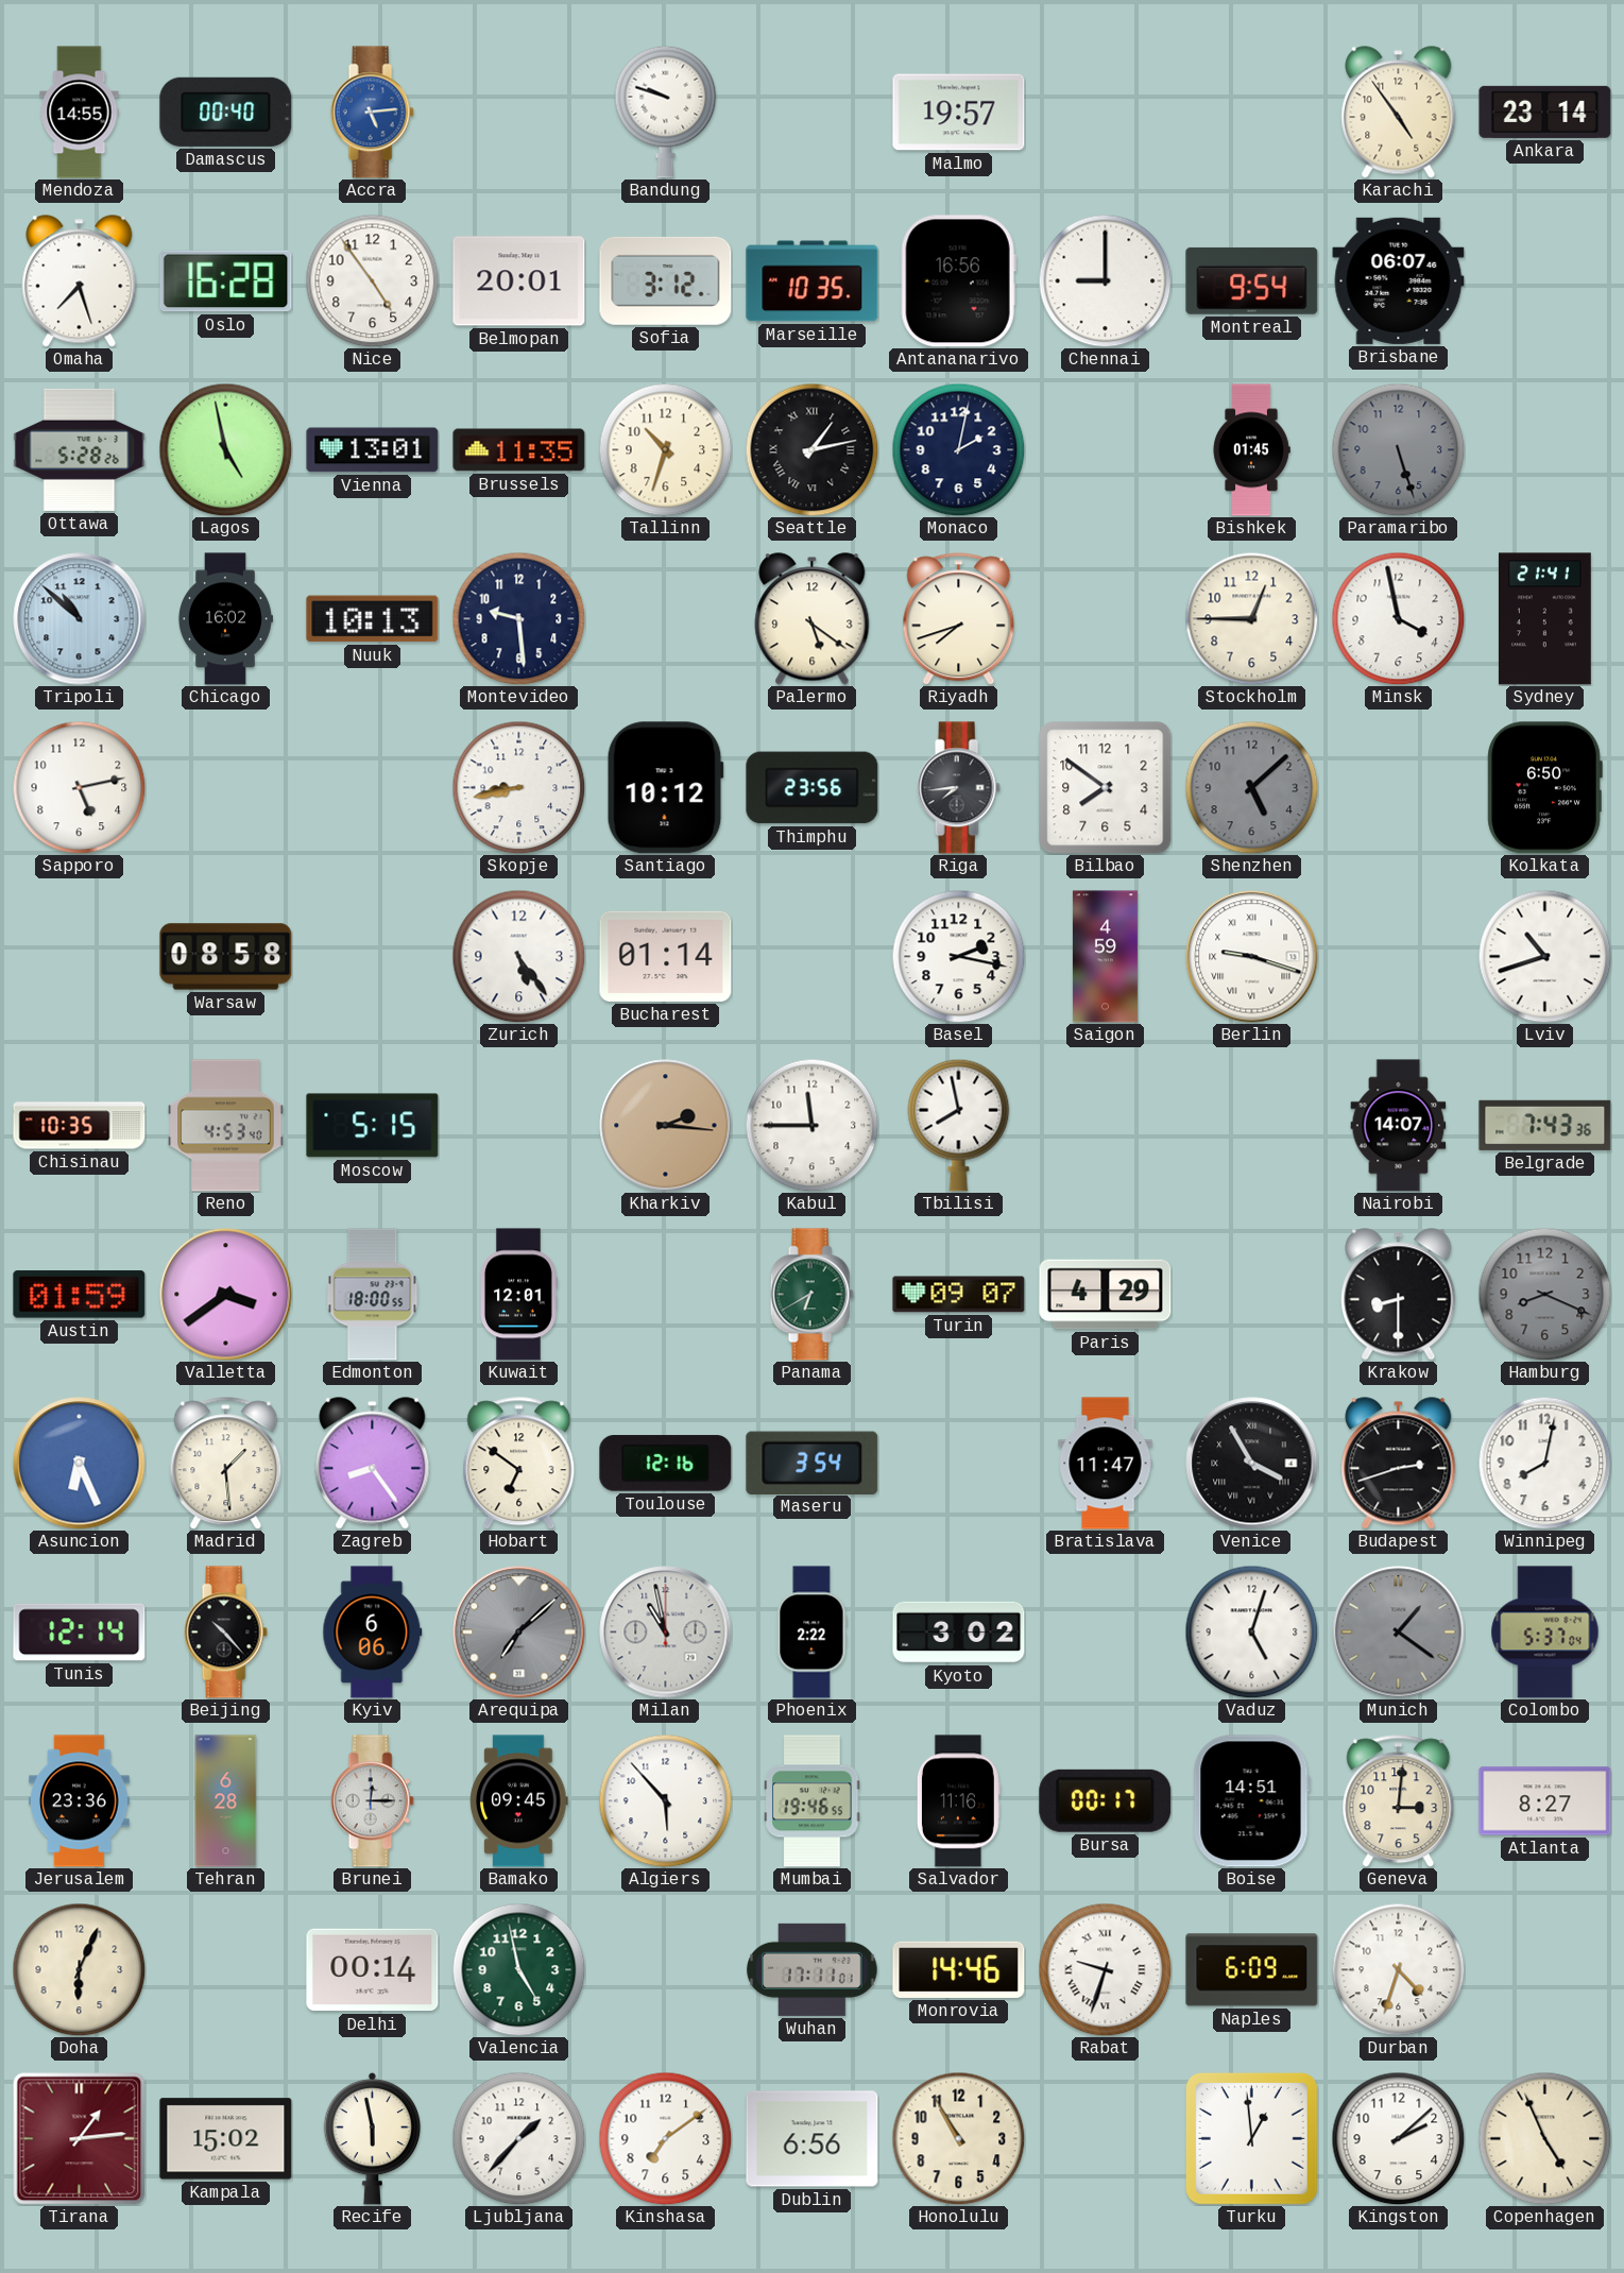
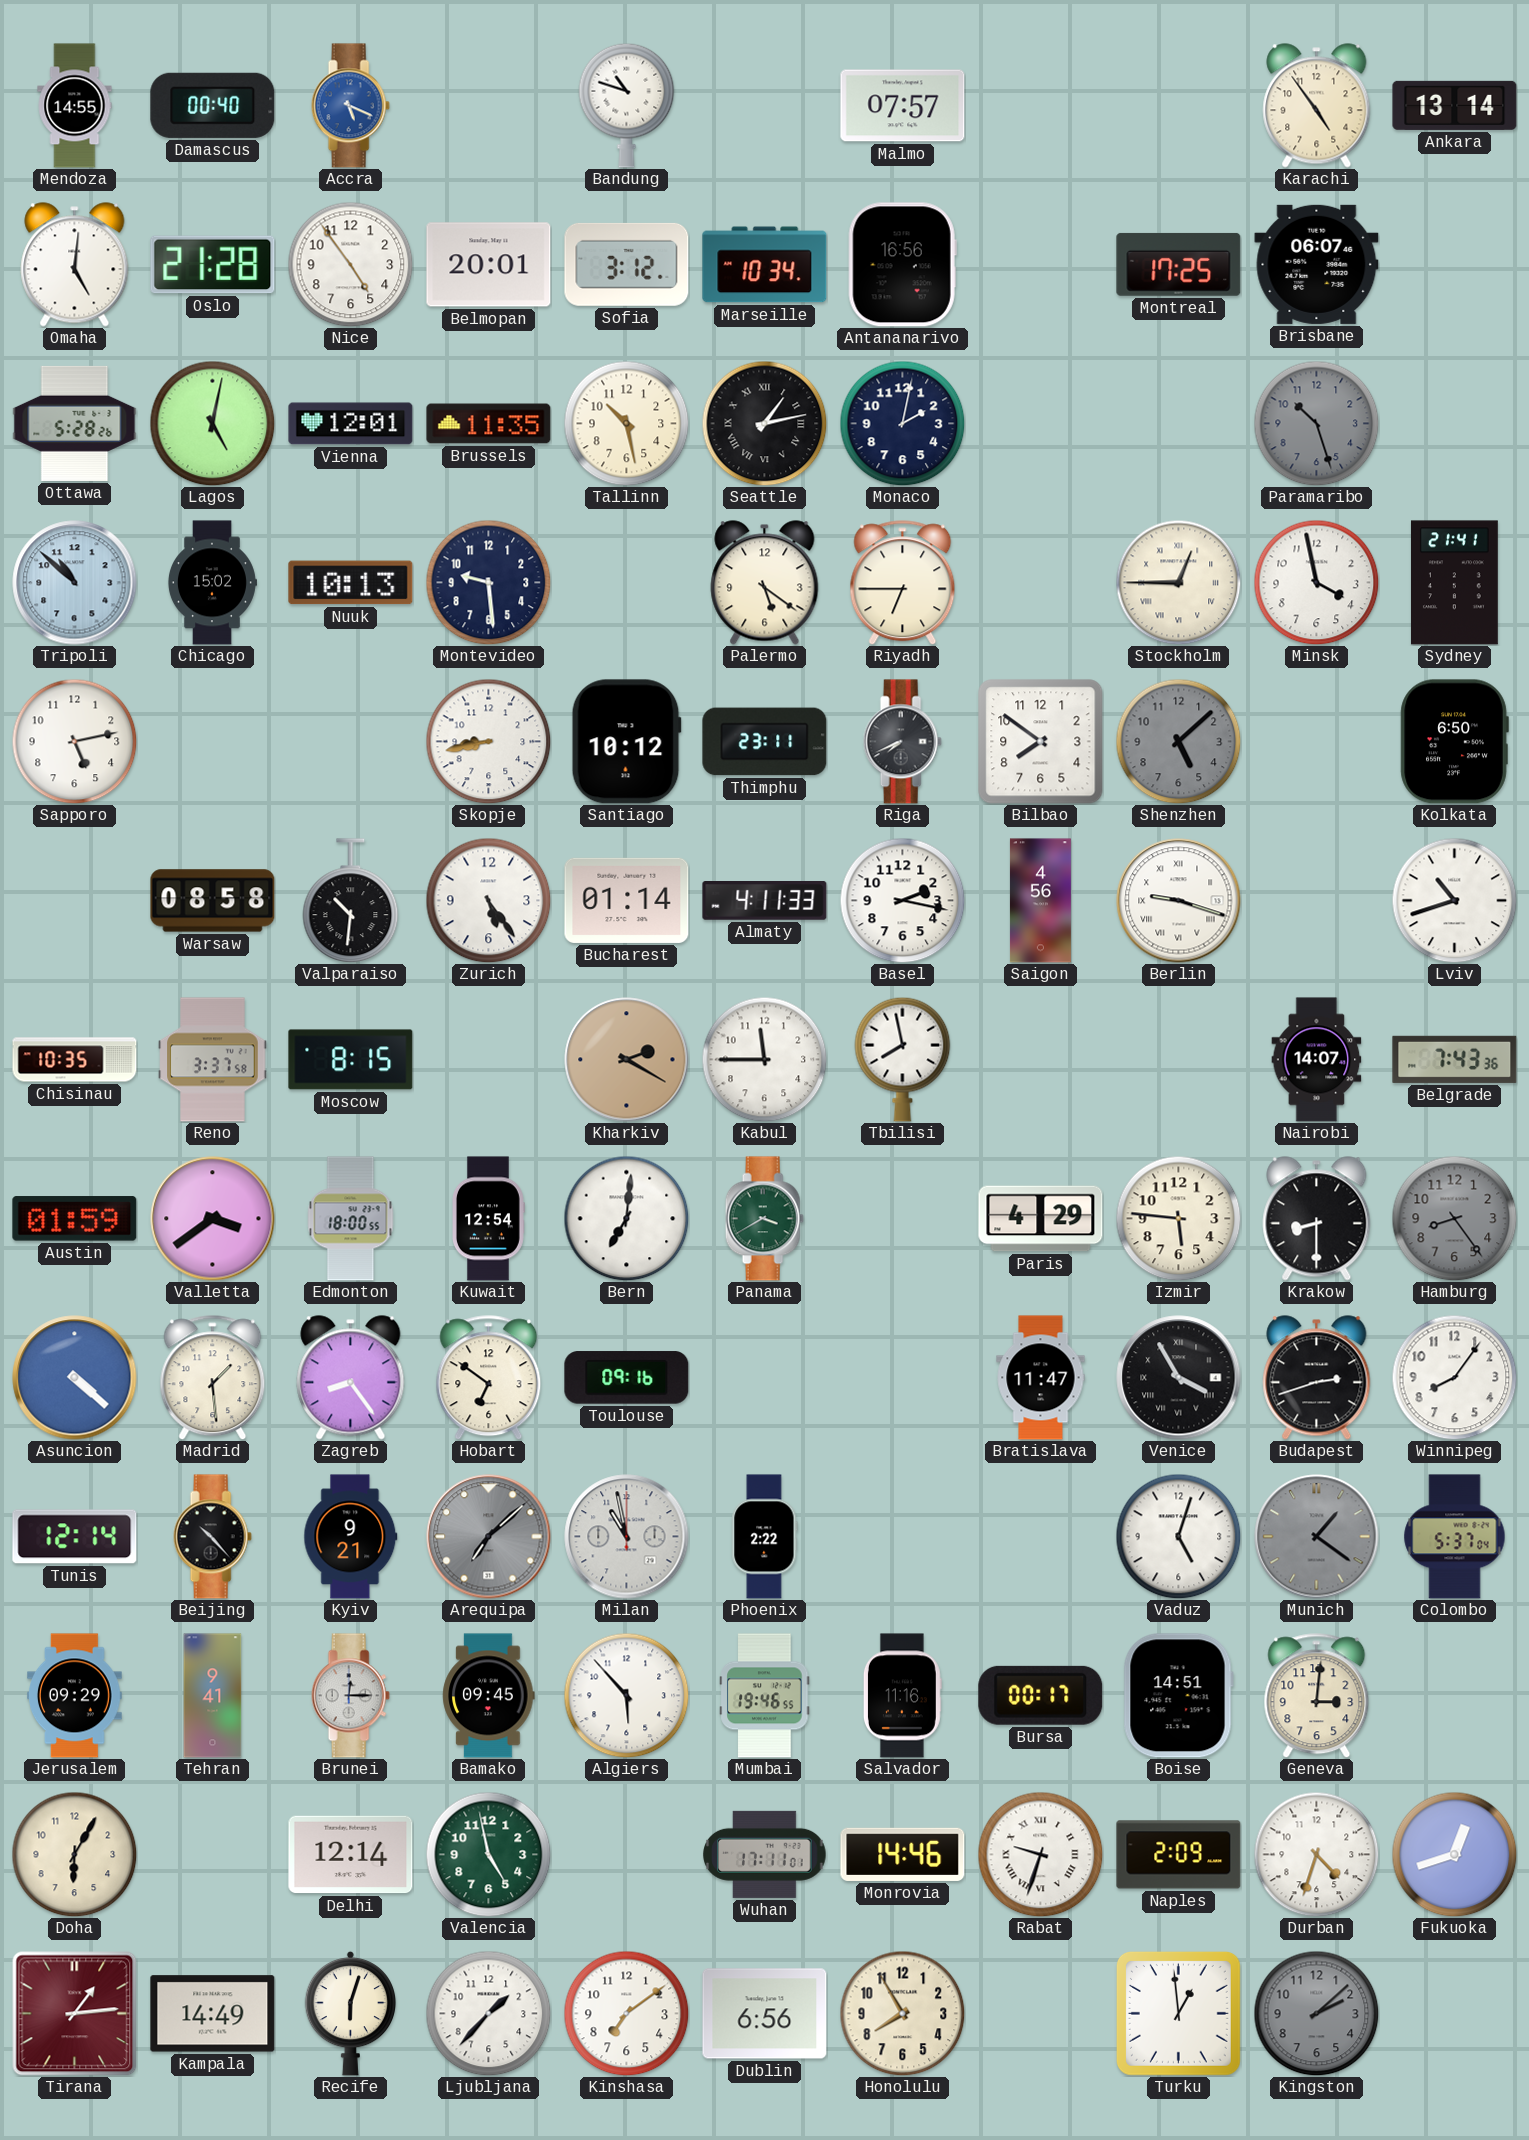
Accra: 5:14 -> 5:19 (350, 106)
Bandung: 9:48 -> 10:48 (627, 105)
Malmo: 19:57 -> 07:57 (903, 106)
Ankara: 23:14 -> 13:14 (1455, 105)
Omaha: 7:27 -> 5:01 (75, 265)
Oslo: 16:28 -> 21:28 (213, 265)
Marseille: 10:35 -> 10:34 (765, 265)
Chennai: 9:00 -> none (1105, 280)
Montreal: 9:54 -> 17:25 (1179, 264)
Lagos: 4:58 -> 5:02 (212, 423)
Vienna: 13:01 -> 12:01 (351, 424)
Tallinn: 10:33 -> 10:28 (626, 423)
Bishkek: 01:45 -> none (1251, 450)
Paramaribo: 5:27 -> 10:27 (1316, 423)
Chicago: 16:02 -> 15:02 (212, 583)
Riyadh: 7:42 -> 6:45 (903, 583)
Stockholm numerals: Arabic -> Roman (1178, 582)
Thimphu: 23:56 -> 23:11 (765, 742)
Riga: 7:44 -> 7:41 (902, 742)
Valparaiso: none -> 10:31 (351, 901)
Almaty: none -> 4:11 (765, 901)
Saigon: 4:59 -> 4:56 (1040, 901)
Reno: 4:53 -> 3:37 (213, 1060)
Moscow: 5:15 -> 8:15 (351, 1060)
Kharkiv: 2:16 -> 2:20 (627, 1060)
Kuwait: 12:01 -> 12:54 (489, 1219)
Bern: none -> 7:01 (626, 1218)
Panama: 6:40 -> 3:40 (764, 1219)
Turin: 09:07 -> none (959, 1295)
Izmir: none -> 5:46 (1178, 1218)
Hamburg: 8:19 -> 8:24 (1454, 1218)
Asuncion: 6:26 -> 4:22 (75, 1378)
Toulouse: 12:16 -> 09:16 (627, 1378)
Maseru: 3:54 -> none (813, 1463)
Winnipeg: 8:02 -> 8:06 (1454, 1377)
Kyiv: 6:06 -> 9:21 (351, 1537)
Kyoto: 3:02 -> none (959, 1633)
Jerusalem: 23:36 -> 09:29 (75, 1696)
Tehran: 6:28 -> 9:41 (213, 1696)
Atlanta: 8:27 -> none (1545, 1801)
Doha: 6:04 -> 6:05 (74, 1854)
Delhi: 00:14 -> 12:14 (351, 1855)
Naples: 6:09 -> 2:09 (1179, 1855)
Fukuoka: none -> 12:42 (1454, 1854)
Kampala: 15:02 -> 14:49 (213, 2014)
Recife: 5:58 -> 6:03 (351, 2013)
Honolulu: 10:55 -> 7:55 (902, 2013)
Kingston dial: white -> grey (1316, 2013)
Copenhagen: 4:56 -> none (1544, 2138)
